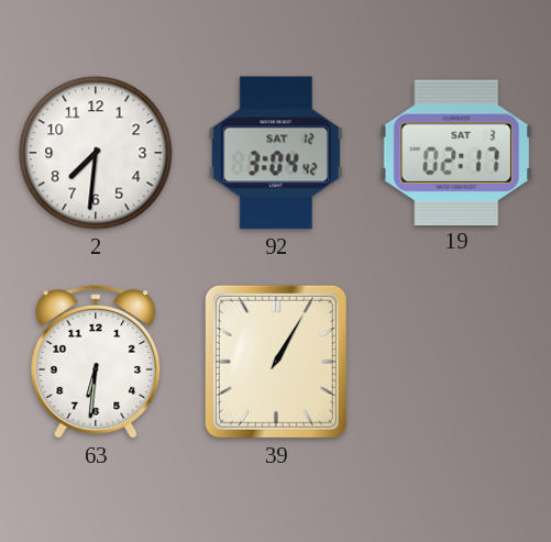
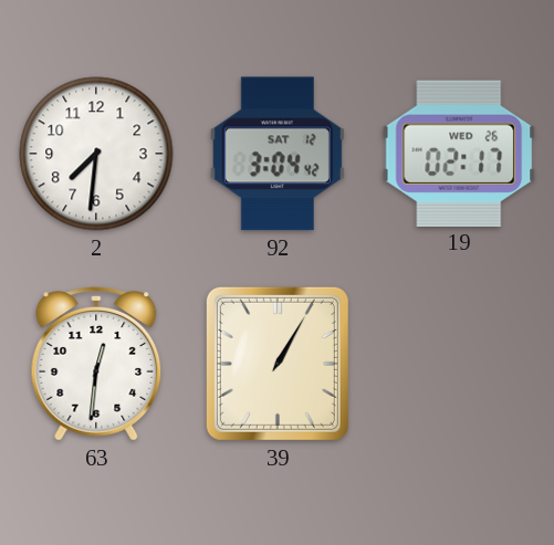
19 date: SAT 3 -> WED 26 (459, 153)
63: 6:31 -> 12:31 (96, 364)
